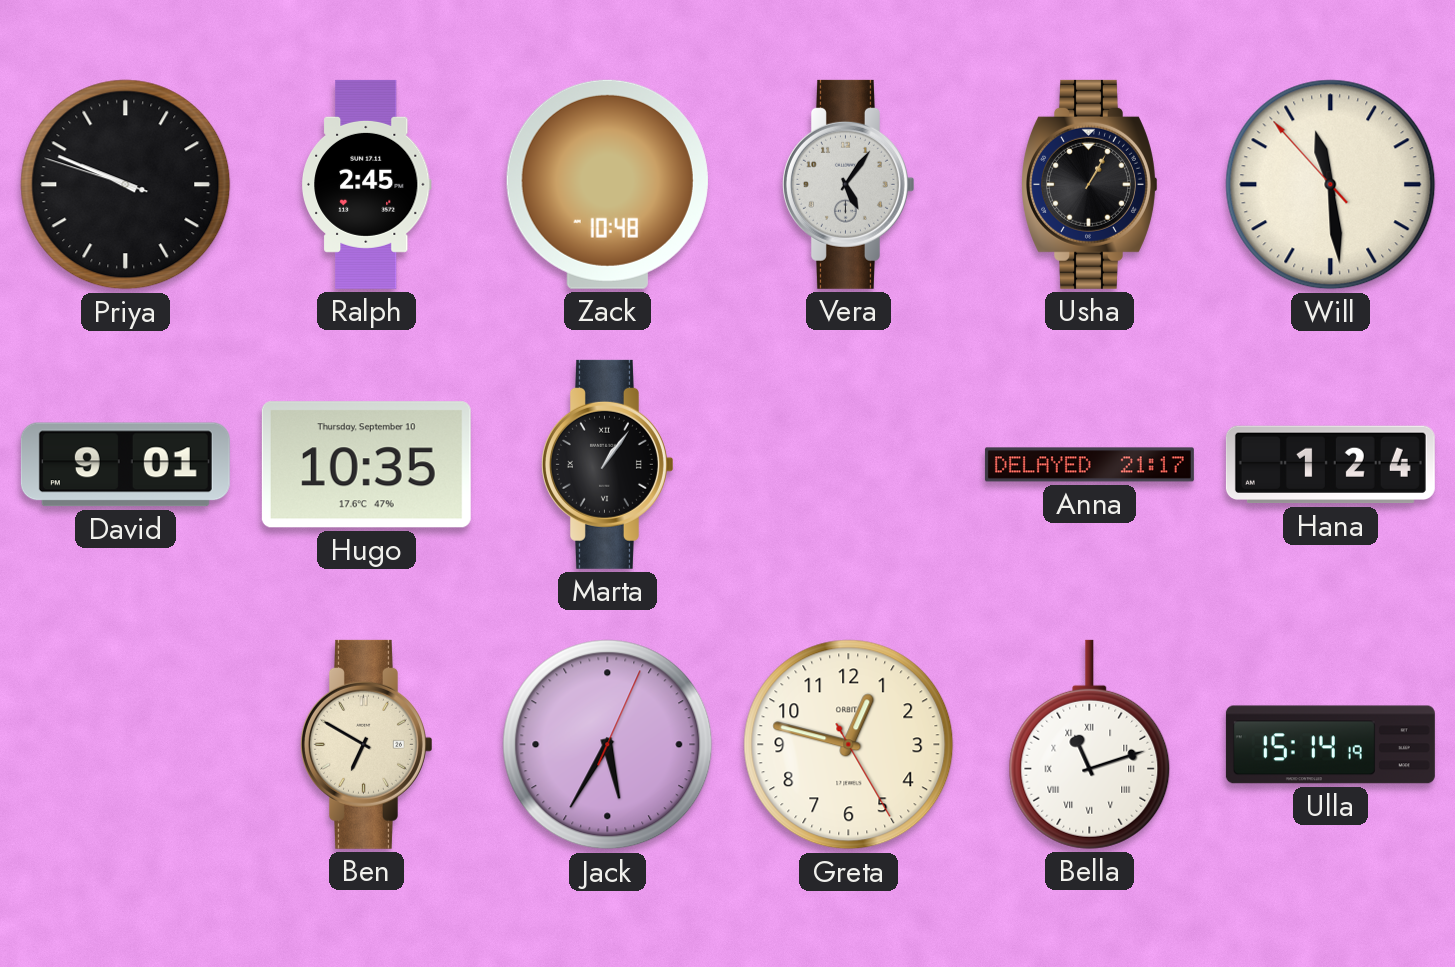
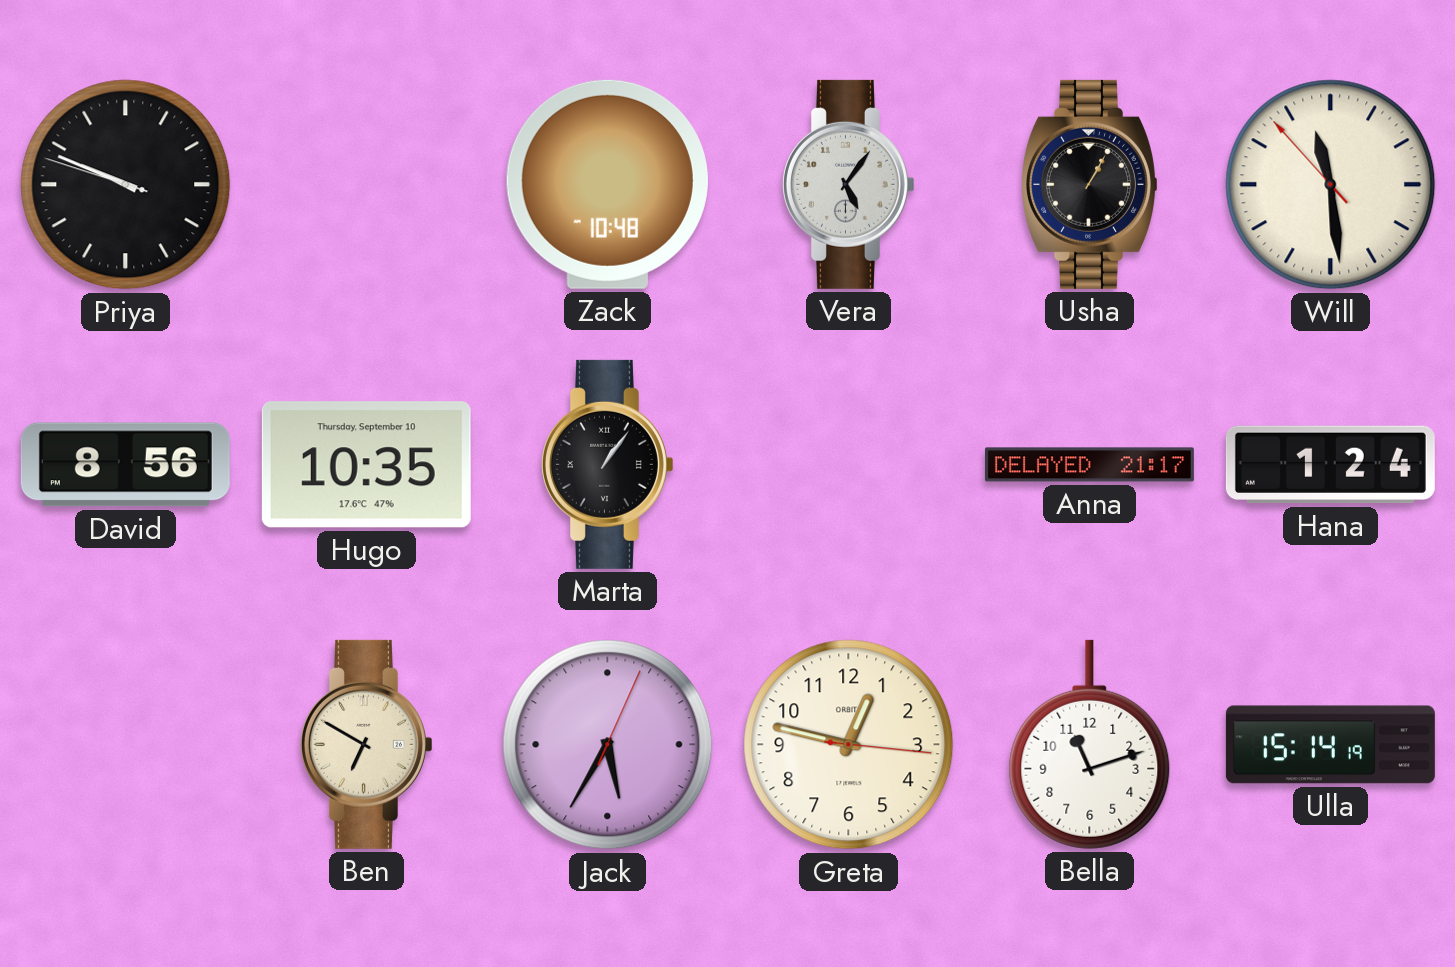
Ralph: 2:45 -> none (366, 184)
David: 9:01 -> 8:56 (125, 465)
Greta: 12:47:25 -> 12:47:16 (849, 745)
Bella numerals: Roman -> Arabic (1090, 744)
